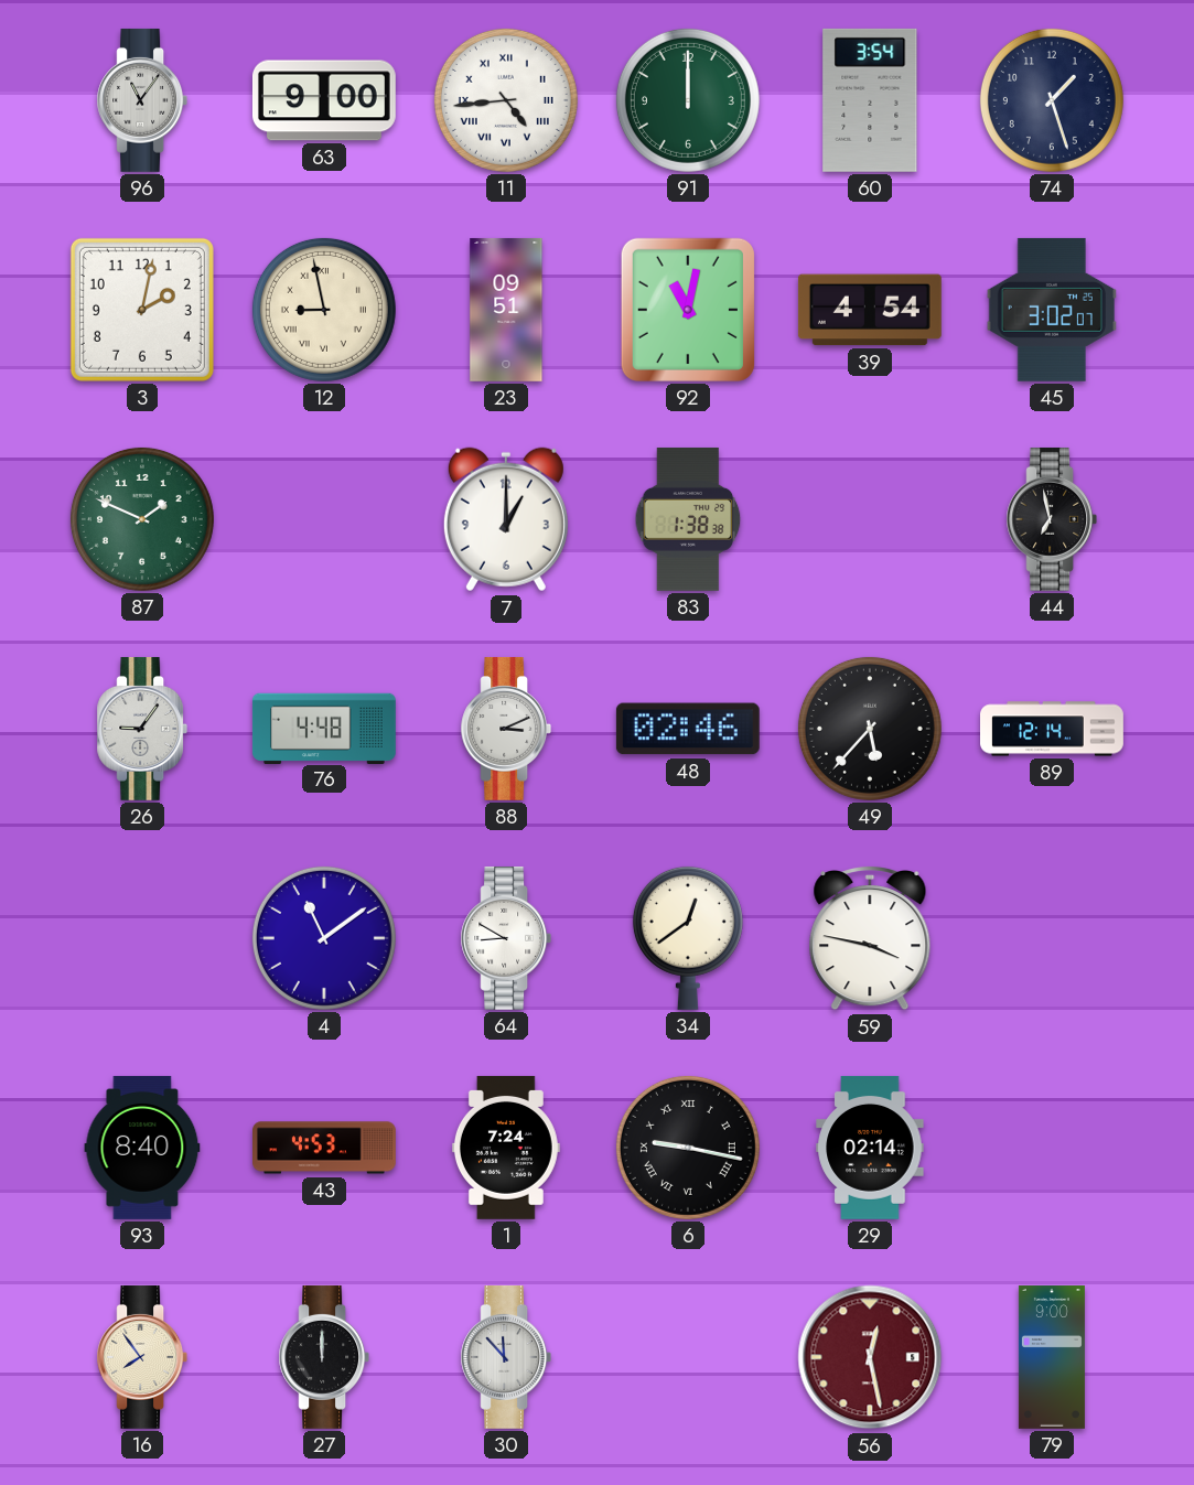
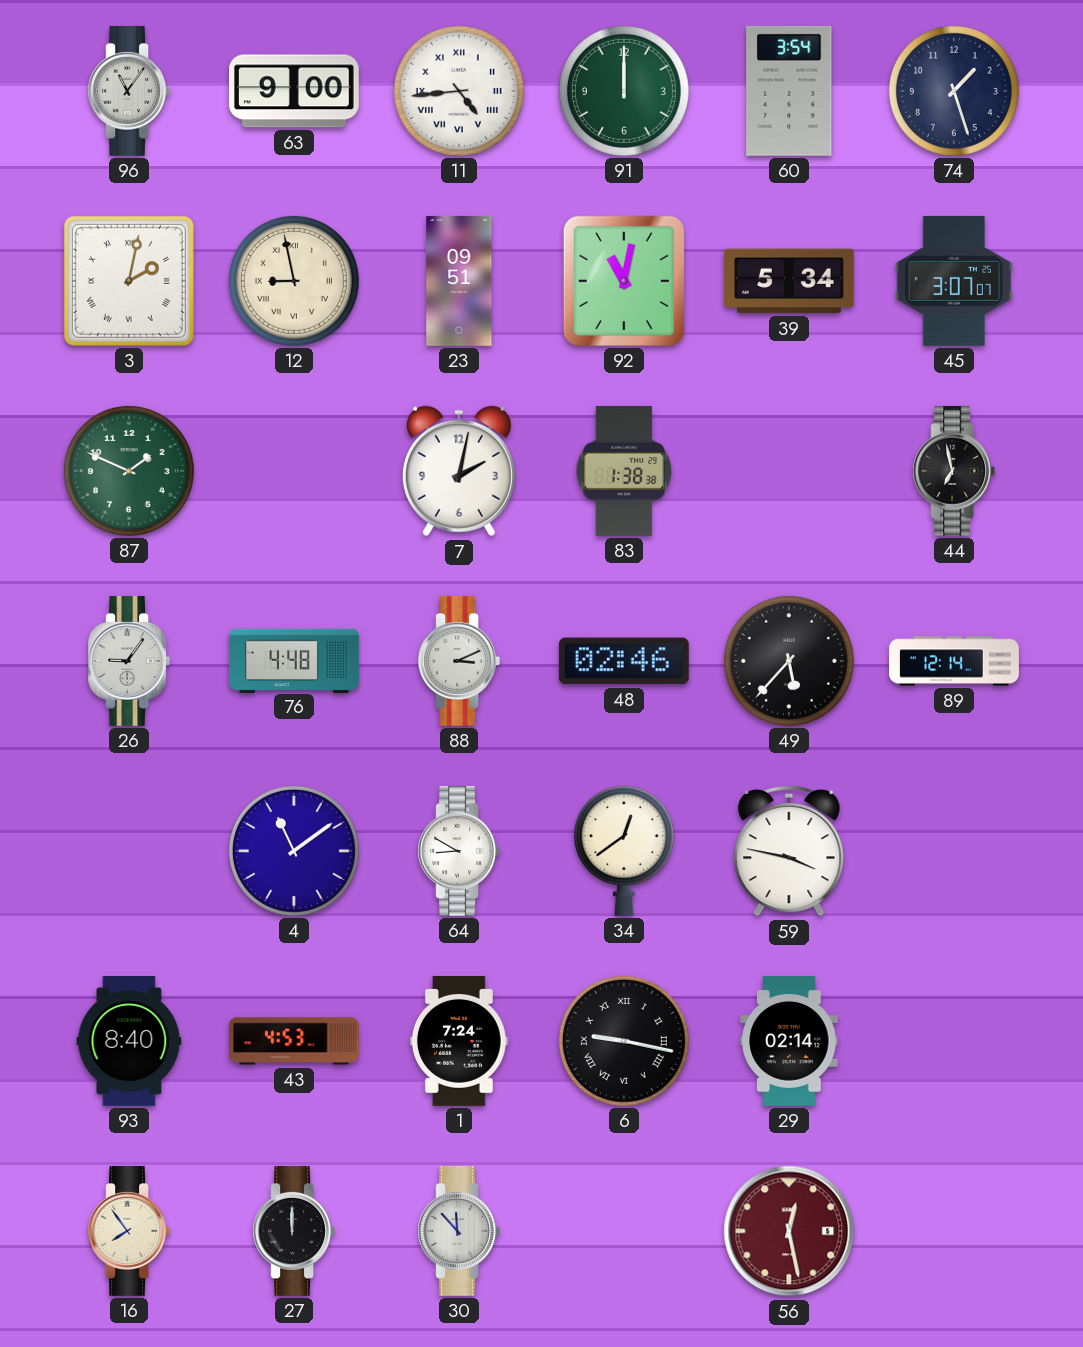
3 numerals: Arabic -> Roman (129, 281)
39: 4:54 -> 5:34 (789, 281)
45: 3:02 -> 3:07 (953, 281)
7: 1:00 -> 2:02 (459, 471)
79: 9:00 -> none (1052, 1358)
